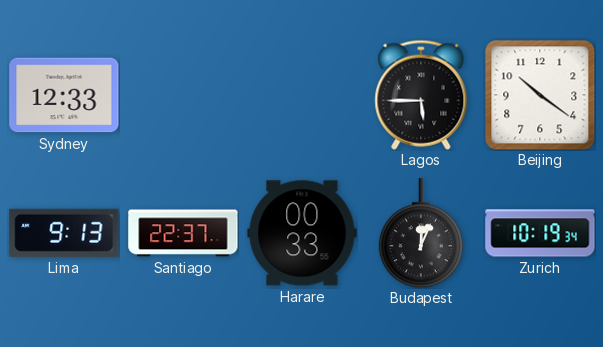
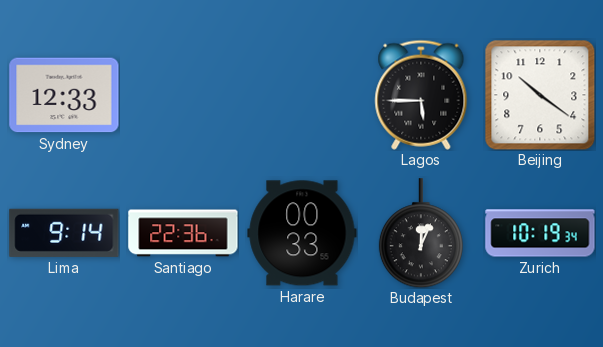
Lima: 9:13 -> 9:14 (64, 233)
Santiago: 22:37 -> 22:36 (183, 233)
